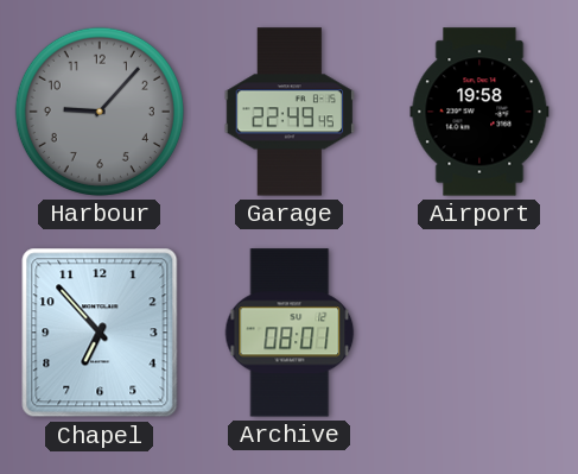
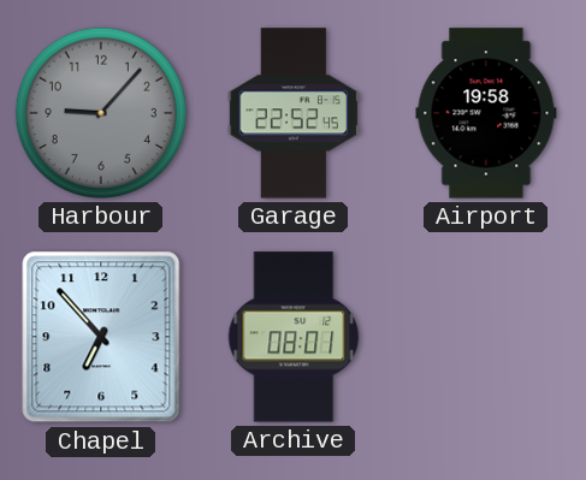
Garage: 22:49 -> 22:52 (292, 113)
